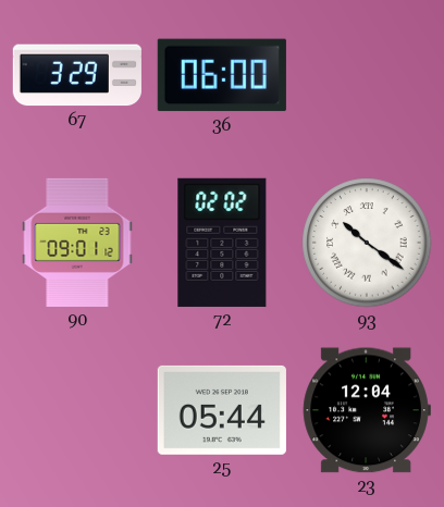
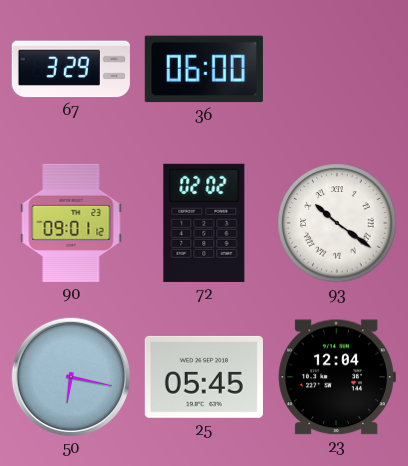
50: none -> 6:17 (71, 377)
25: 05:44 -> 05:45 (204, 377)
